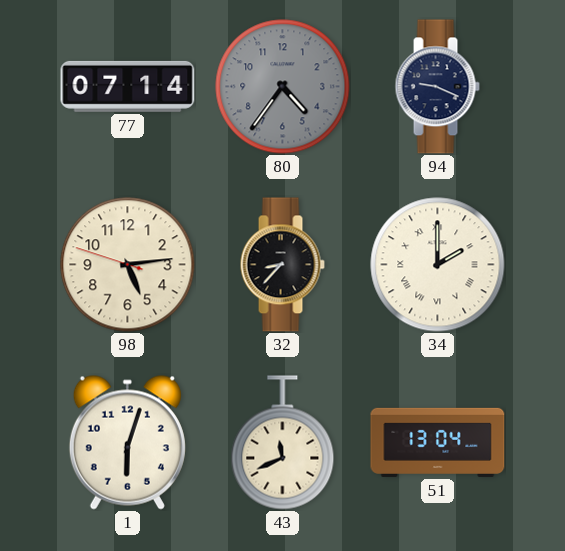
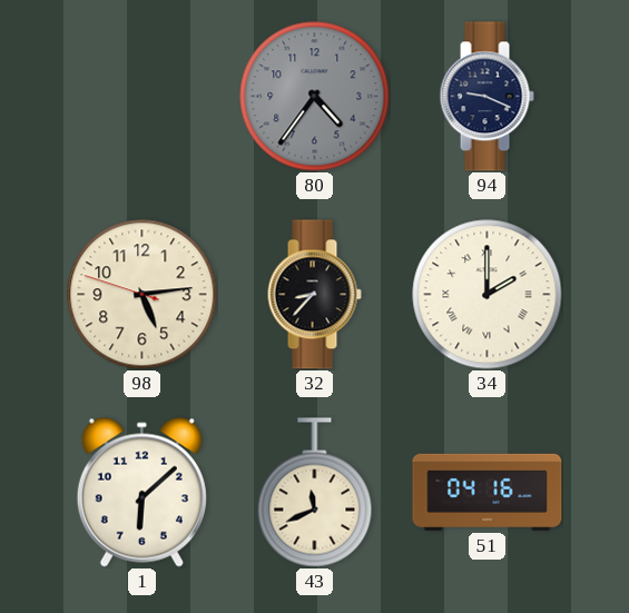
77: 07:14 -> none (128, 86)
1: 6:03 -> 6:08 (141, 492)
51: 13:04 -> 04:16 (488, 492)
